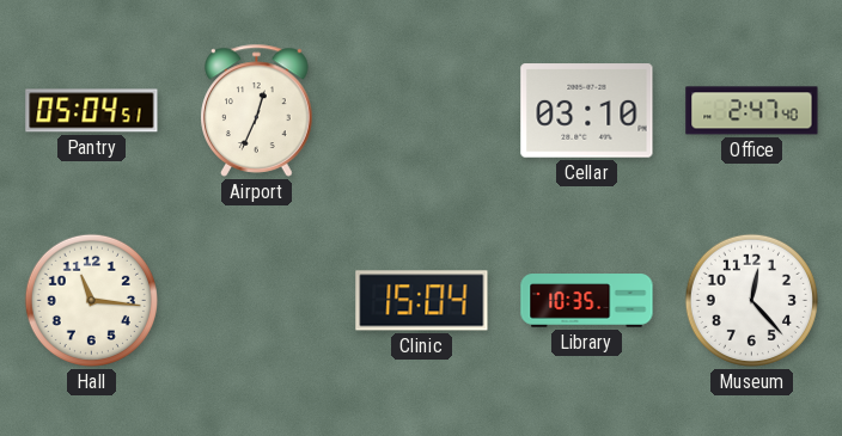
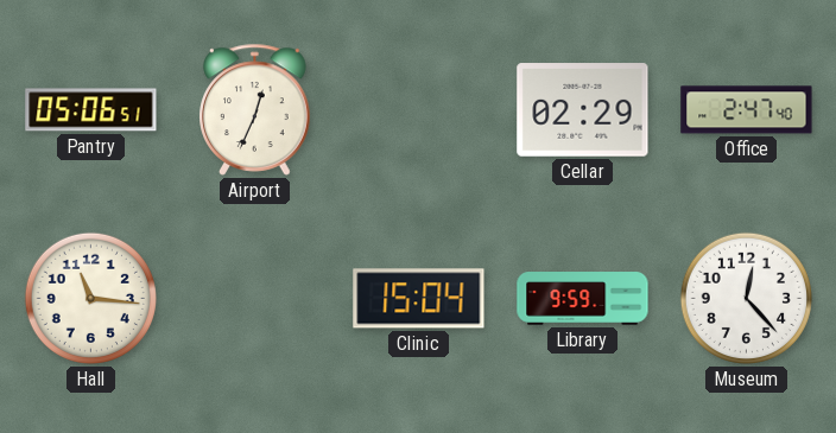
Pantry: 05:04 -> 05:06 (91, 110)
Cellar: 03:10 -> 02:29 (583, 110)
Library: 10:35 -> 9:59 (583, 299)
